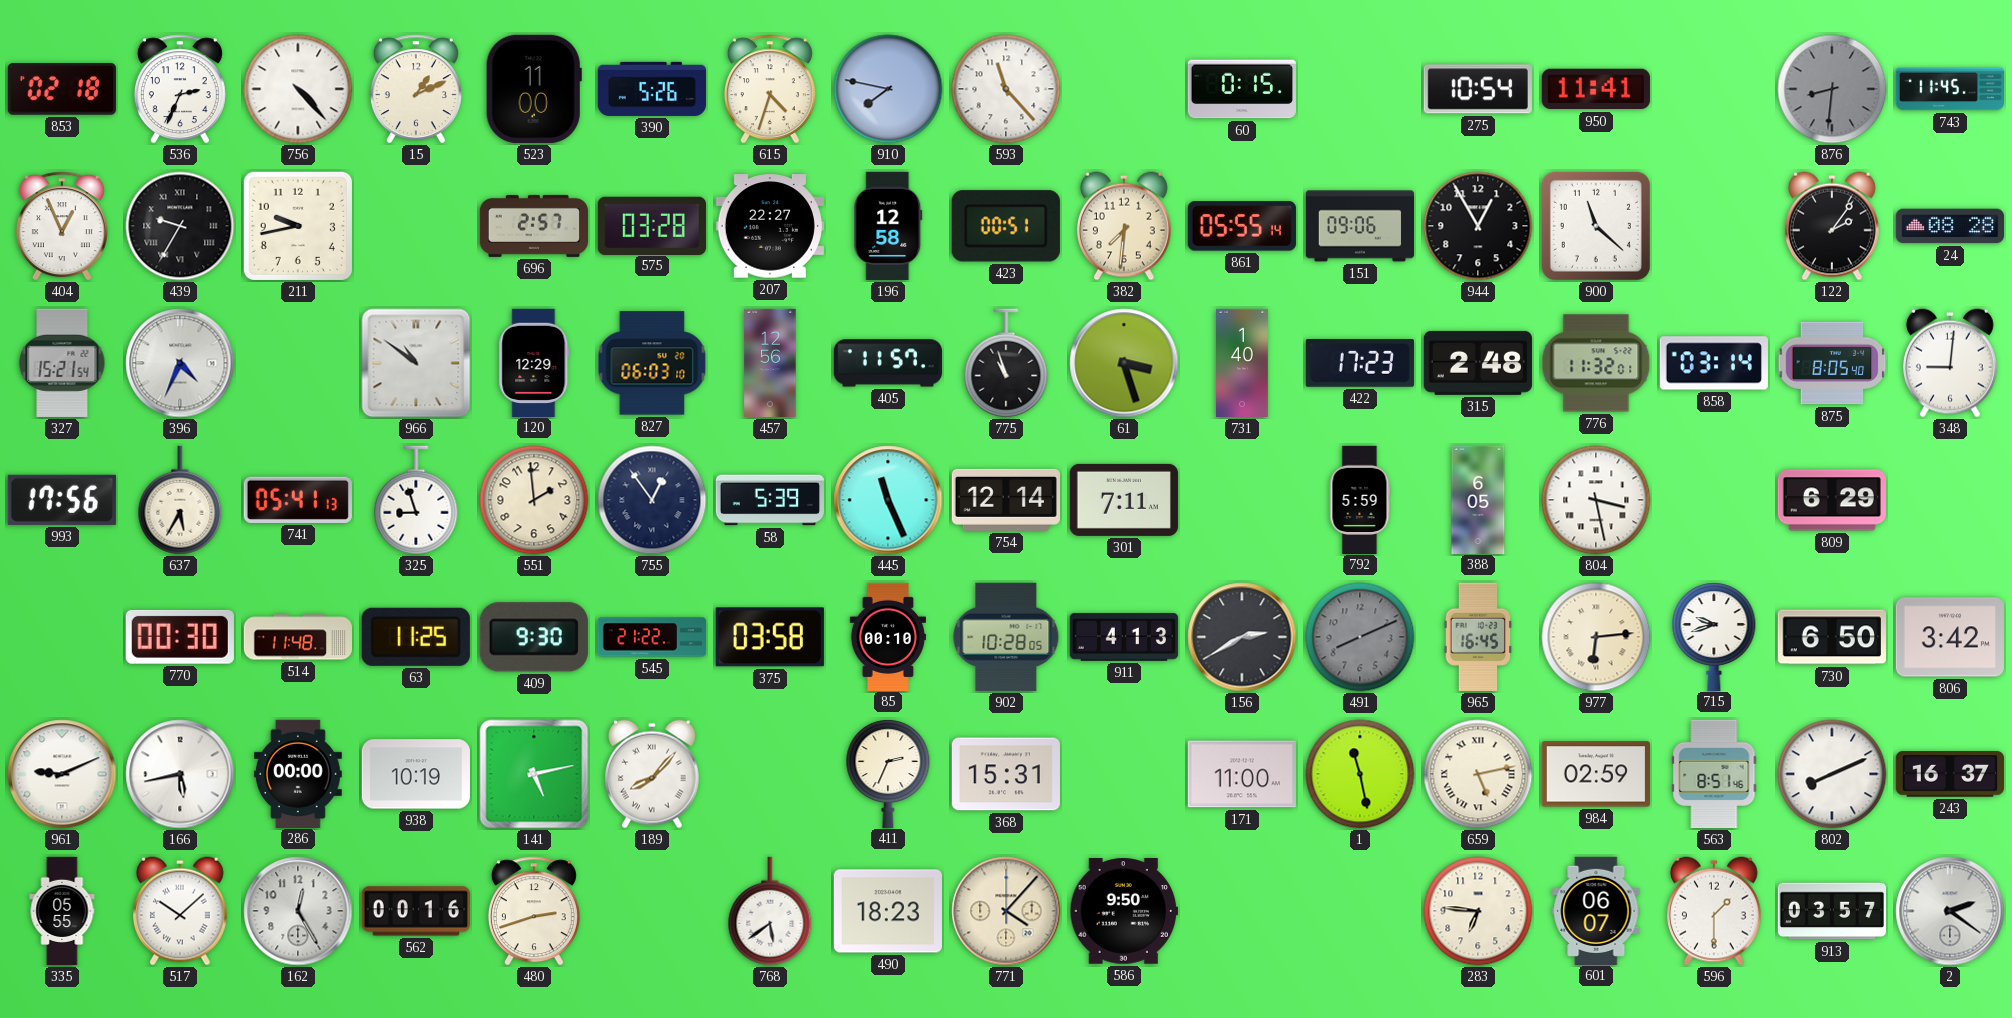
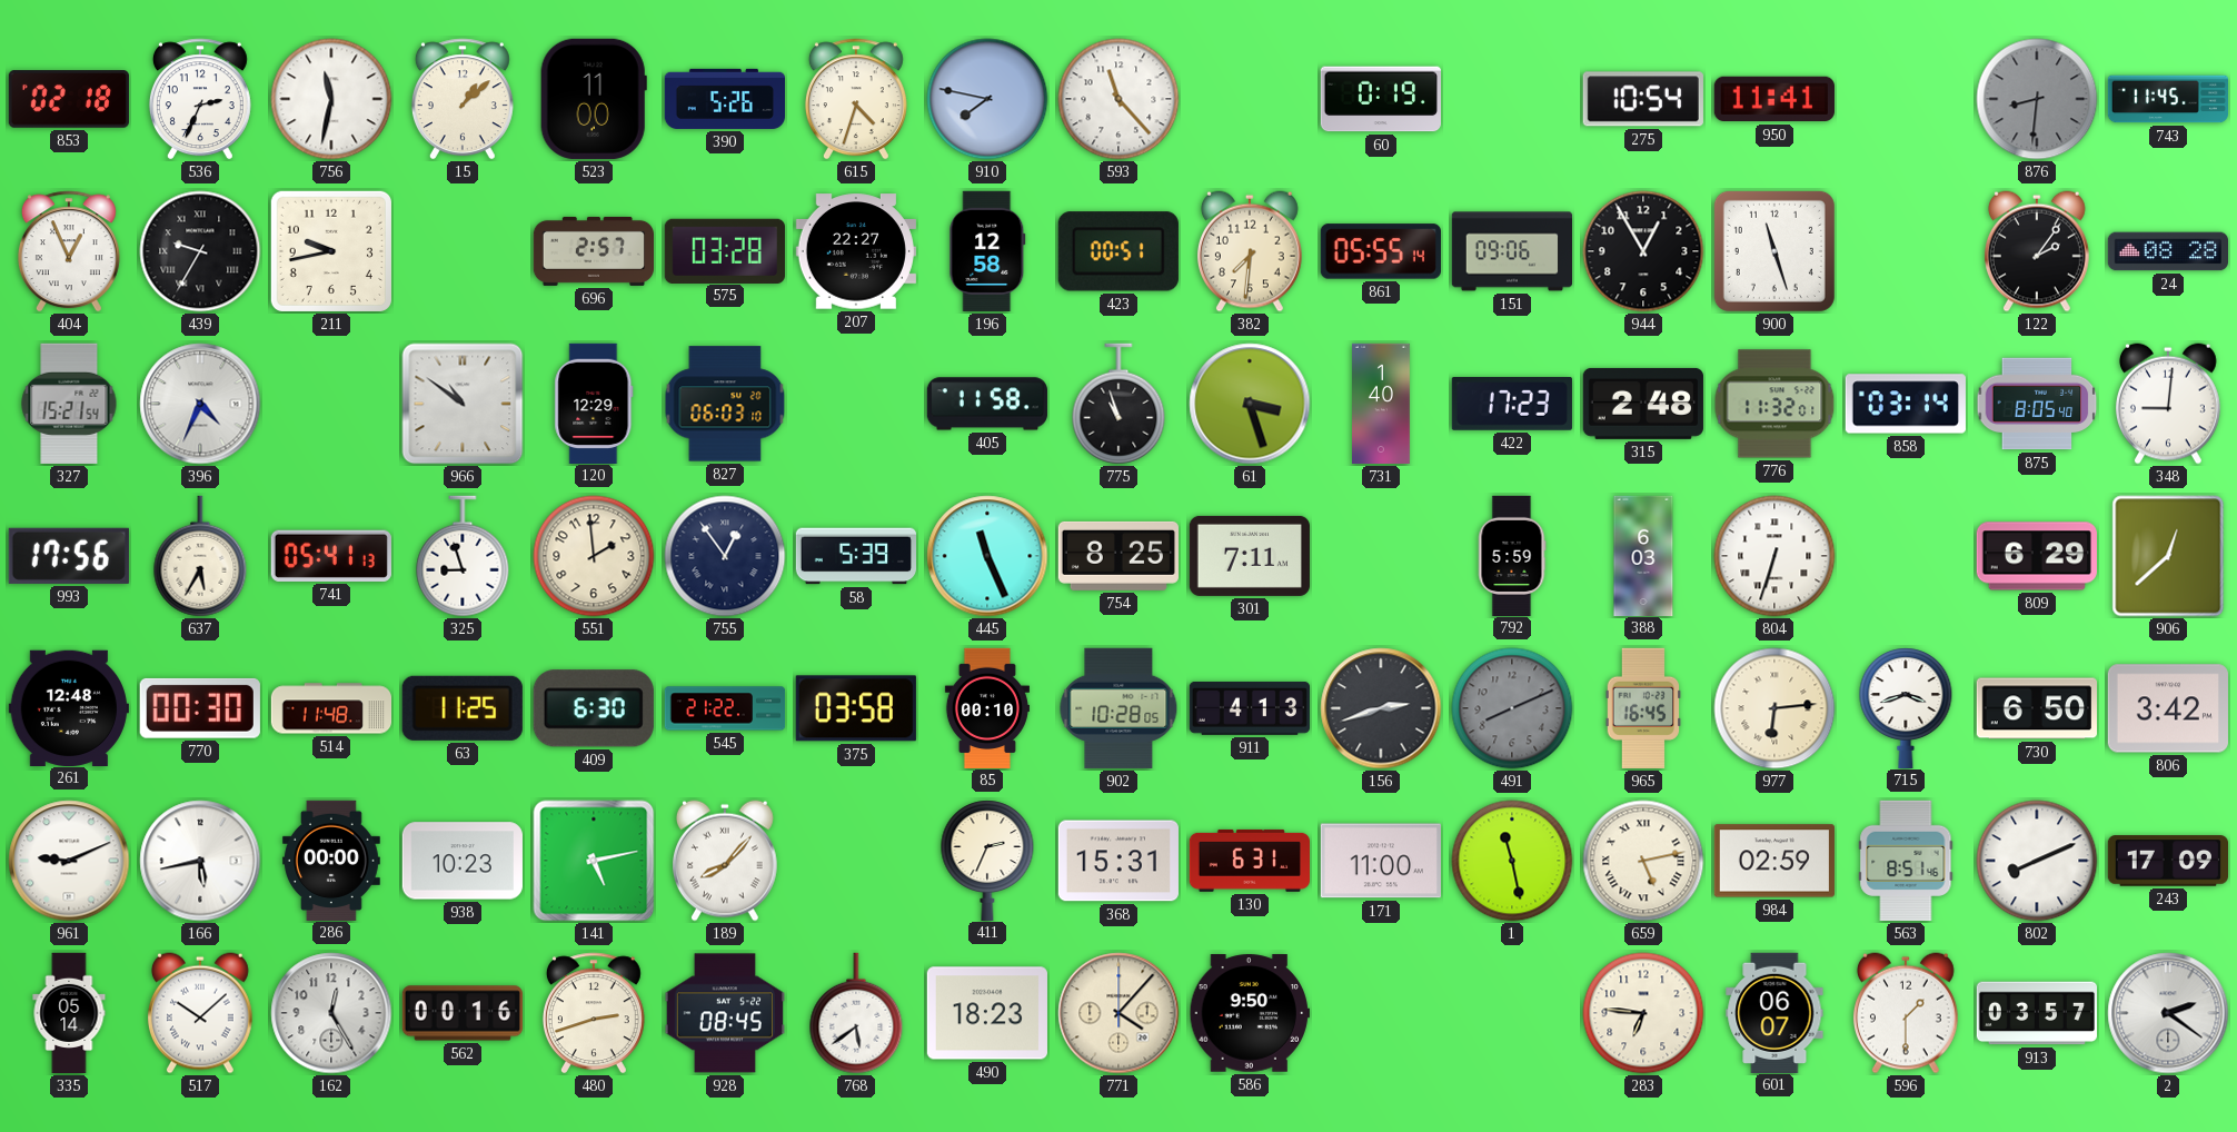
756: 4:23 -> 11:32 (331, 99)
15: 1:11 -> 1:08 (463, 99)
60: 0:15 -> 0:19 (1381, 99)
900: 11:22 -> 11:27 (1774, 251)
457: 12:56 -> none (770, 363)
405: 11:57 -> 11:58 (986, 404)
754: 12:14 -> 8:25 (1117, 556)
388: 6:05 -> 6:03 (1643, 555)
804: 3:28 -> 6:33 (1774, 556)
906: none -> 12:38 (2168, 556)
261: none -> 12:48 (69, 707)
409: 9:30 -> 6:30 (594, 708)
156: 2:40 -> 2:42 (1381, 708)
715: 9:42 -> 3:42 (1906, 707)
938: 10:19 -> 10:23 (463, 861)
130: none -> 6:31 (1249, 861)
243: 16:37 -> 17:09 (2167, 861)
335: 05:55 -> 05:14 (69, 1013)
928: none -> 08:45 (725, 1013)
